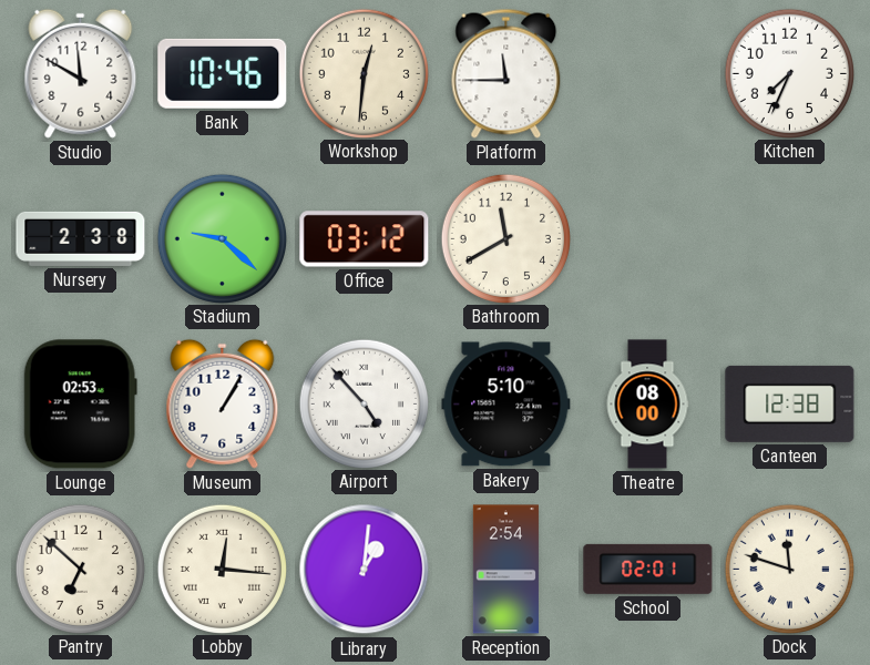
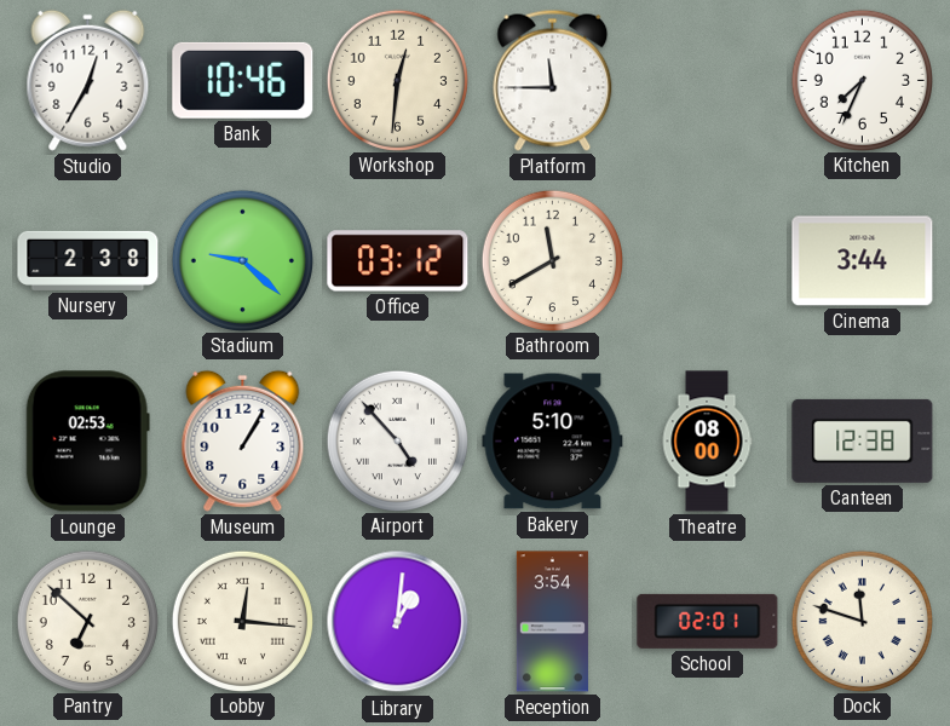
Studio: 11:50 -> 12:35 (88, 80)
Cinema: none -> 3:44 (863, 261)
Reception: 2:54 -> 3:54 (552, 622)
